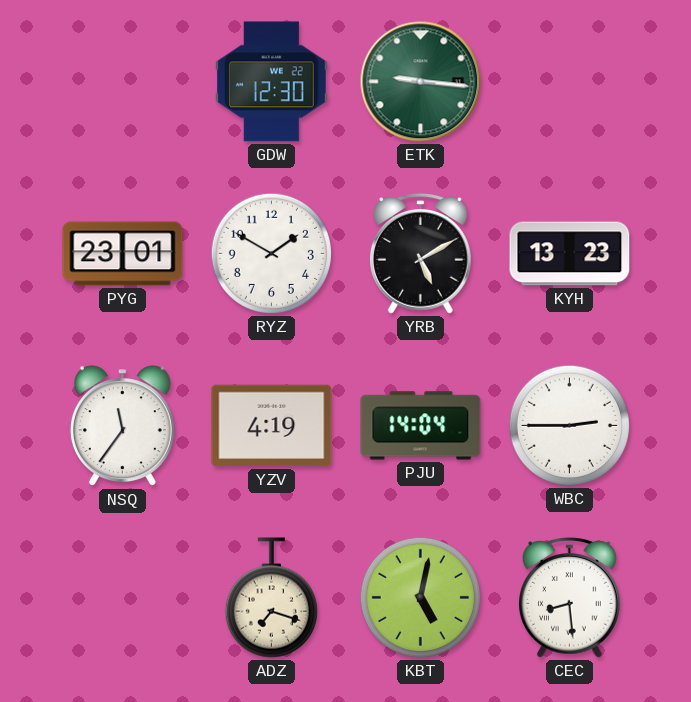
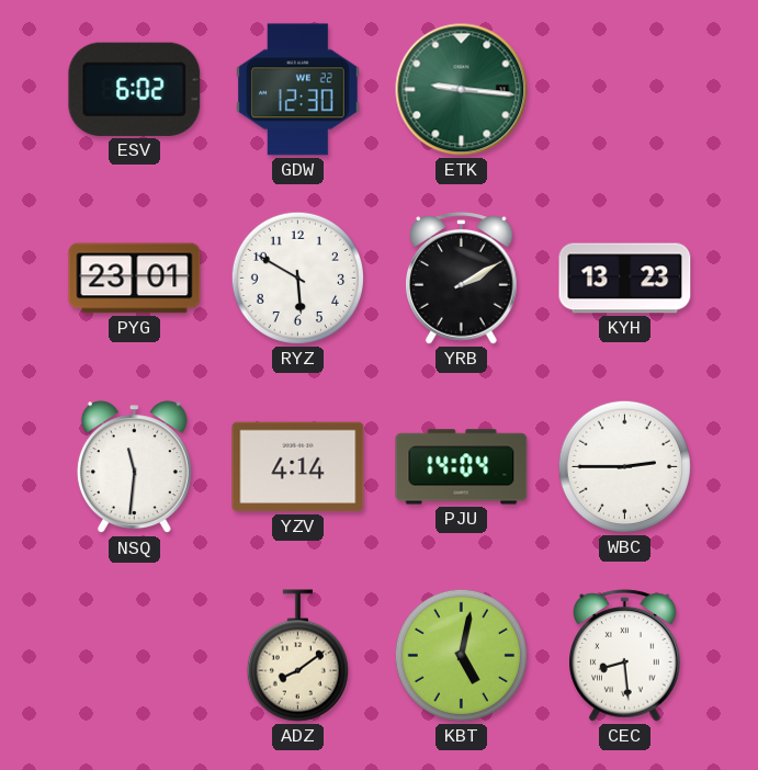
ESV: none -> 6:02 (135, 89)
RYZ: 1:50 -> 5:50 (297, 278)
YRB: 5:10 -> 2:10 (462, 279)
NSQ: 11:36 -> 11:31 (134, 467)
YZV: 4:19 -> 4:14 (298, 467)
ADZ: 7:18 -> 8:09 (297, 656)
